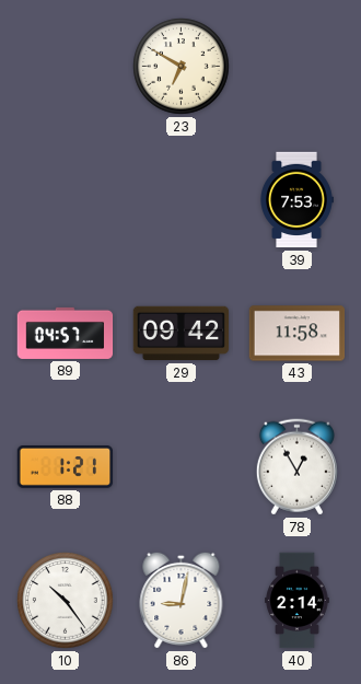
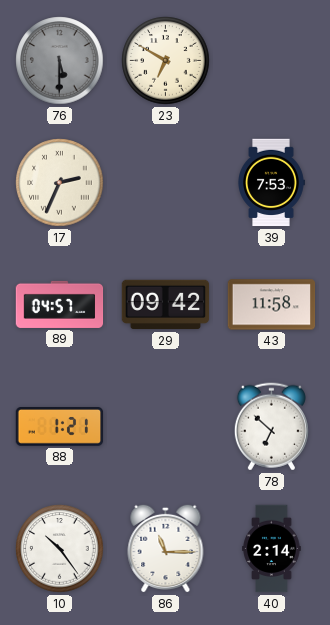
76: none -> 5:30 (60, 61)
17: none -> 2:34 (60, 183)
78: 12:55 -> 6:52 (271, 427)
86: 9:02 -> 11:15 (166, 548)
